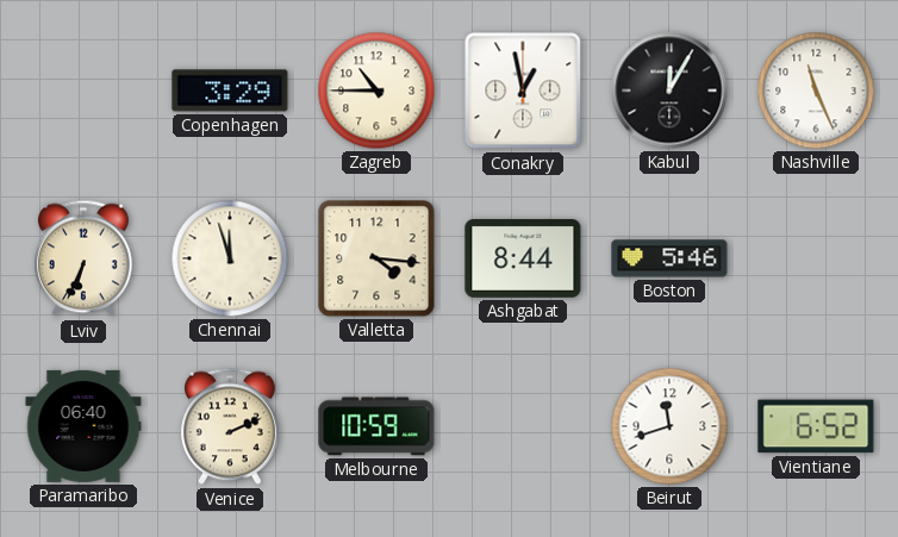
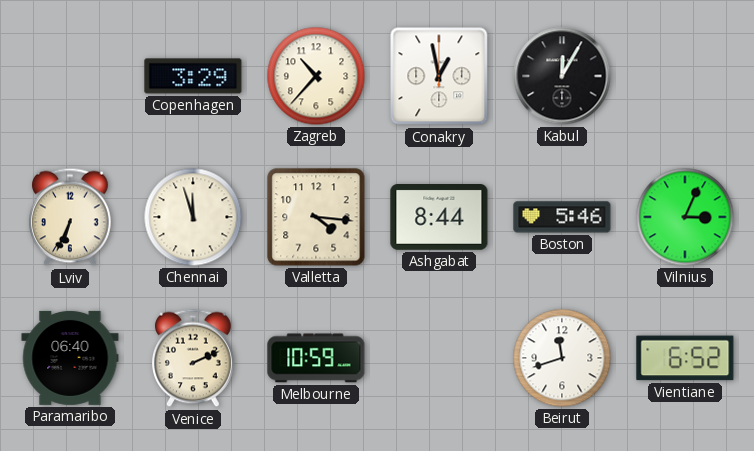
Zagreb: 10:45 -> 10:37 (316, 76)
Nashville: 11:26 -> none (816, 90)
Vilnius: none -> 3:04 (685, 217)
